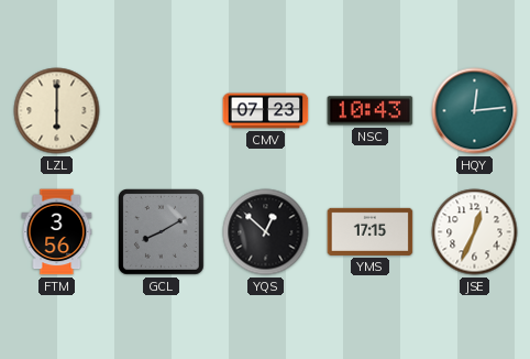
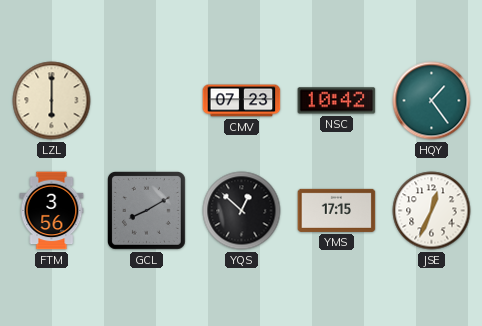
NSC: 10:43 -> 10:42 (337, 101)
HQY: 12:14 -> 1:24 (432, 101)
